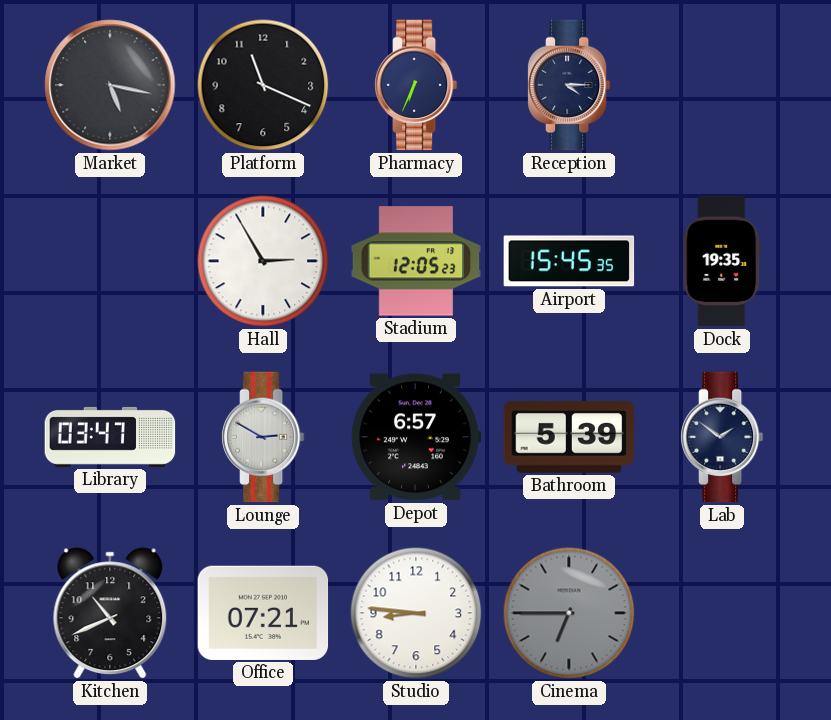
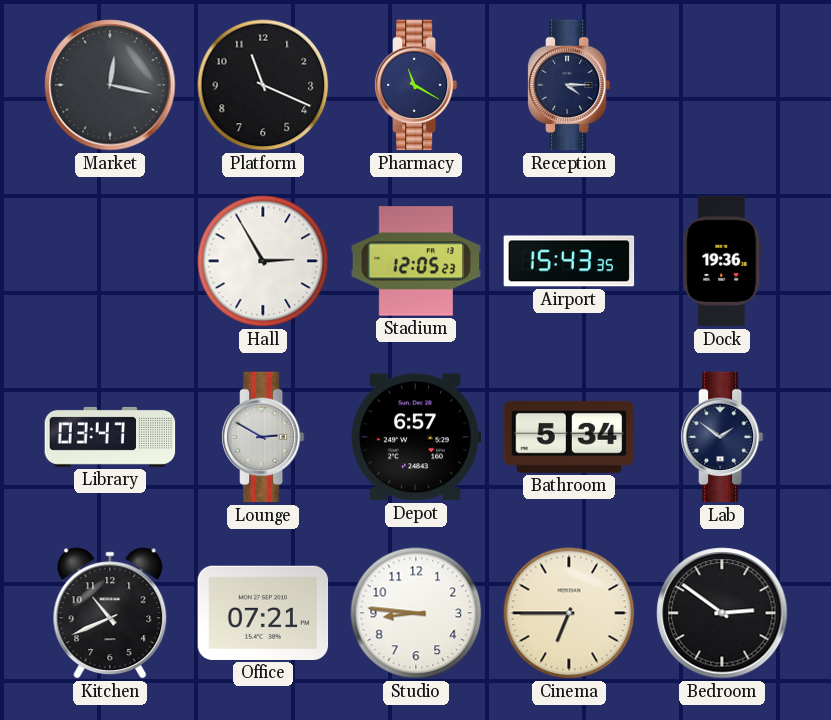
Market: 5:17 -> 12:17 (110, 85)
Pharmacy: 6:34 -> 11:20 (416, 85)
Airport: 15:45 -> 15:43 (569, 261)
Dock: 19:35 -> 19:36 (722, 261)
Bathroom: 5:39 -> 5:34 (569, 437)
Cinema dial: grey -> cream (569, 613)
Bedroom: none -> 2:51 (722, 613)
